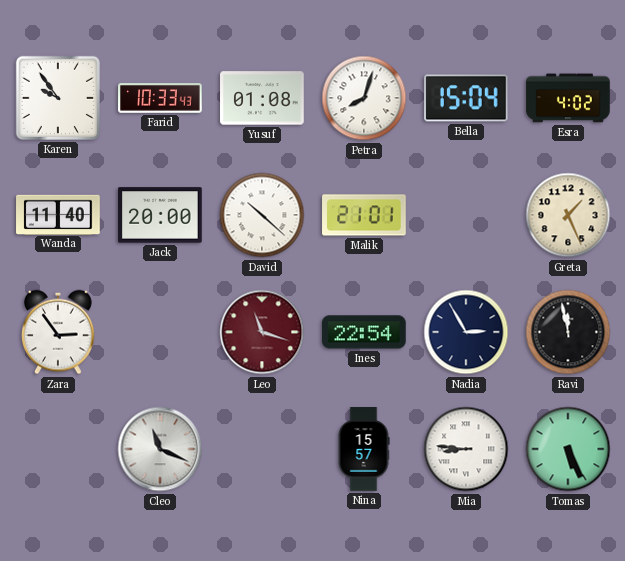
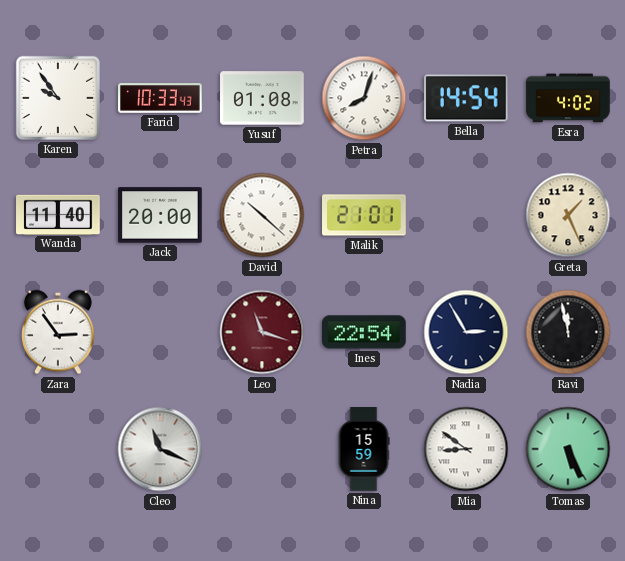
Bella: 15:04 -> 14:54 (467, 98)
Nina: 15:57 -> 15:59 (364, 449)
Mia: 8:46 -> 8:51 (466, 449)
